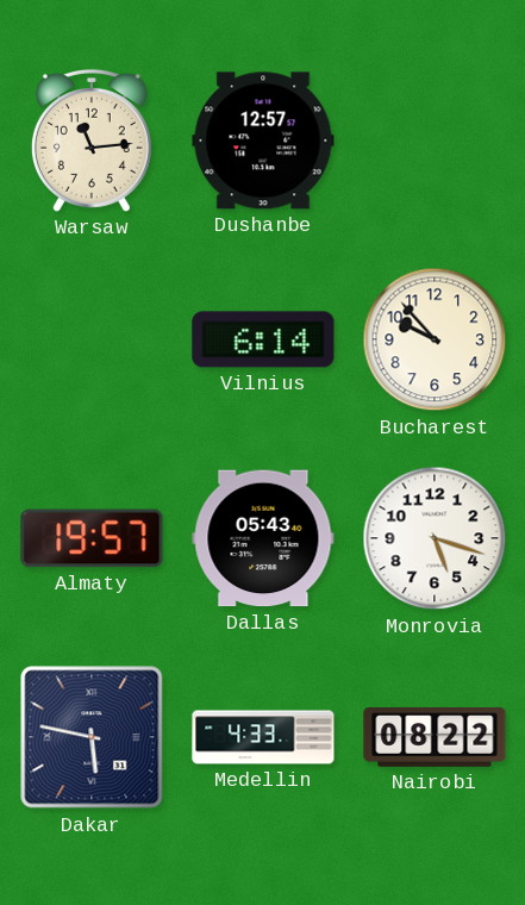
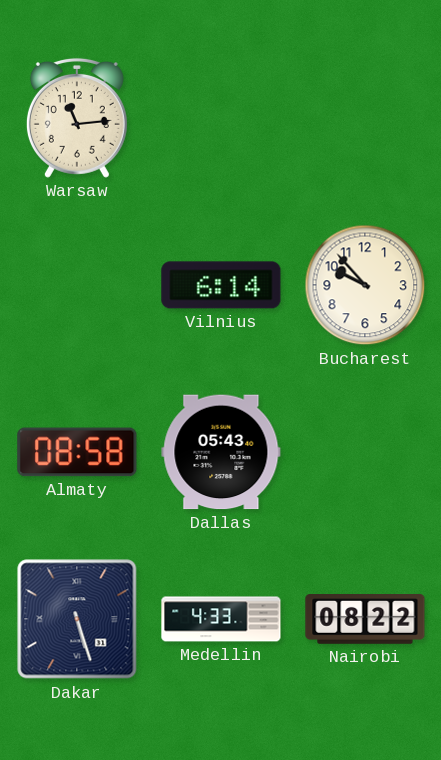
Dushanbe: 12:57 -> none (263, 141)
Almaty: 19:57 -> 08:58 (77, 452)
Monrovia: 5:18 -> none (435, 538)
Dakar: 5:47 -> 5:27 (77, 619)
